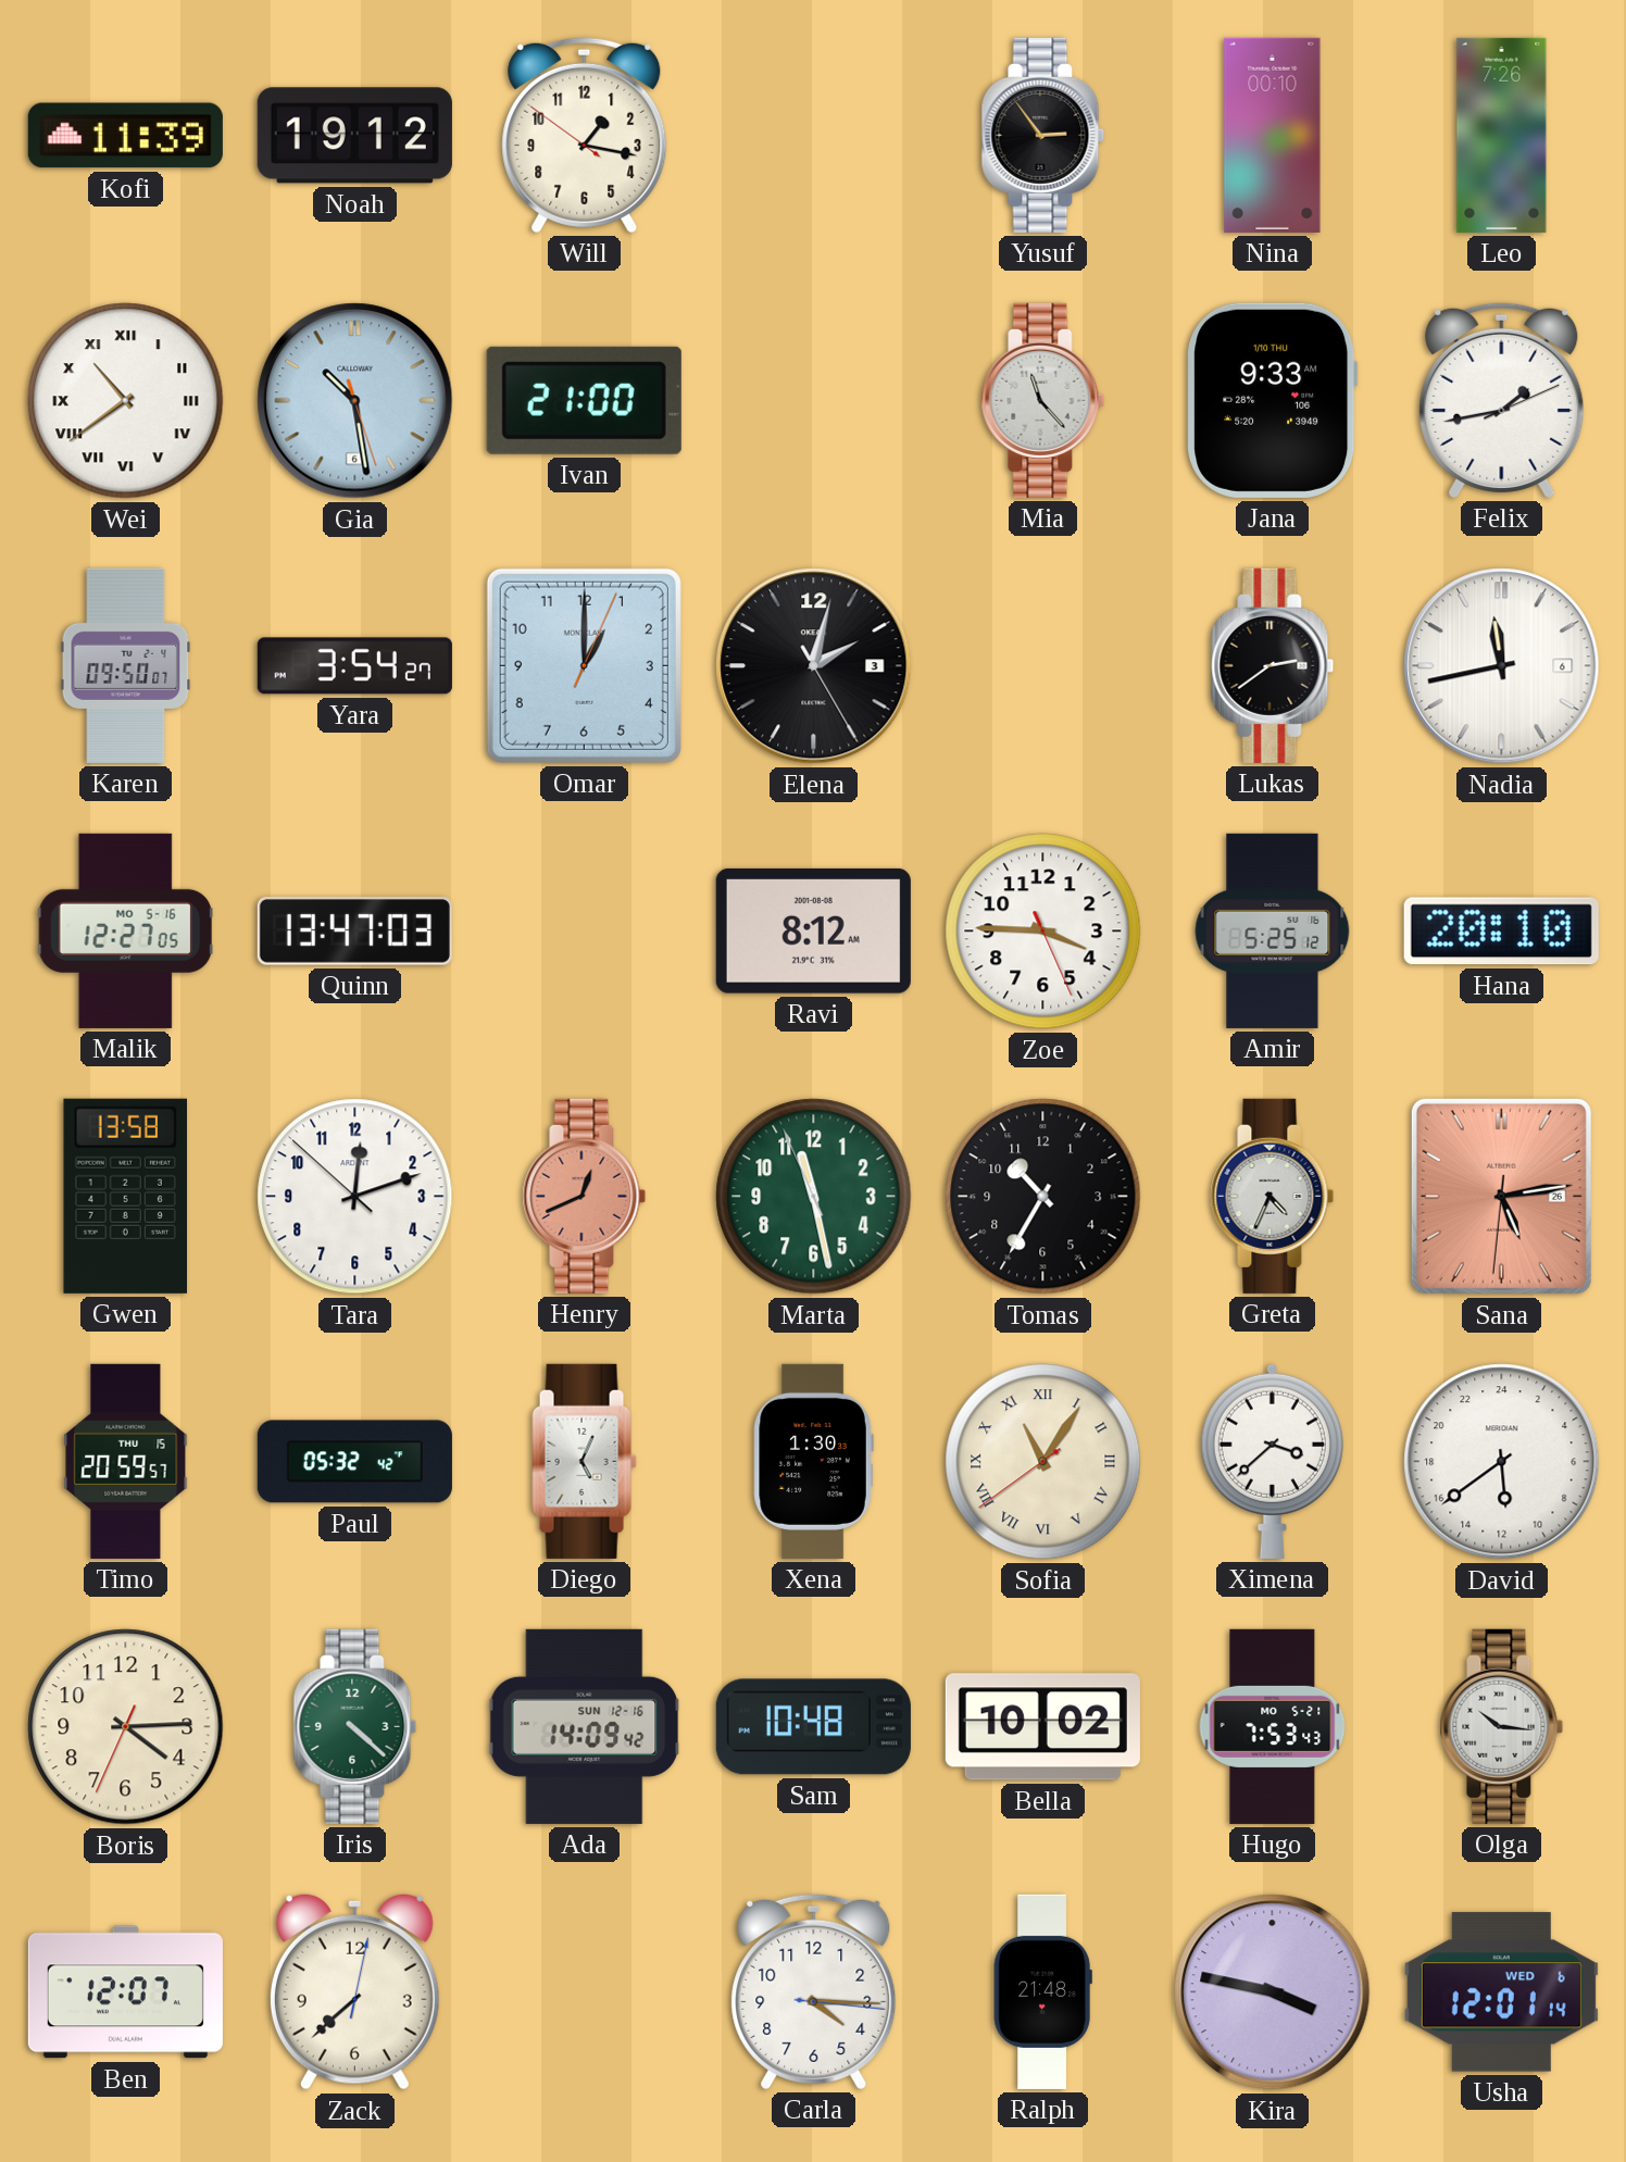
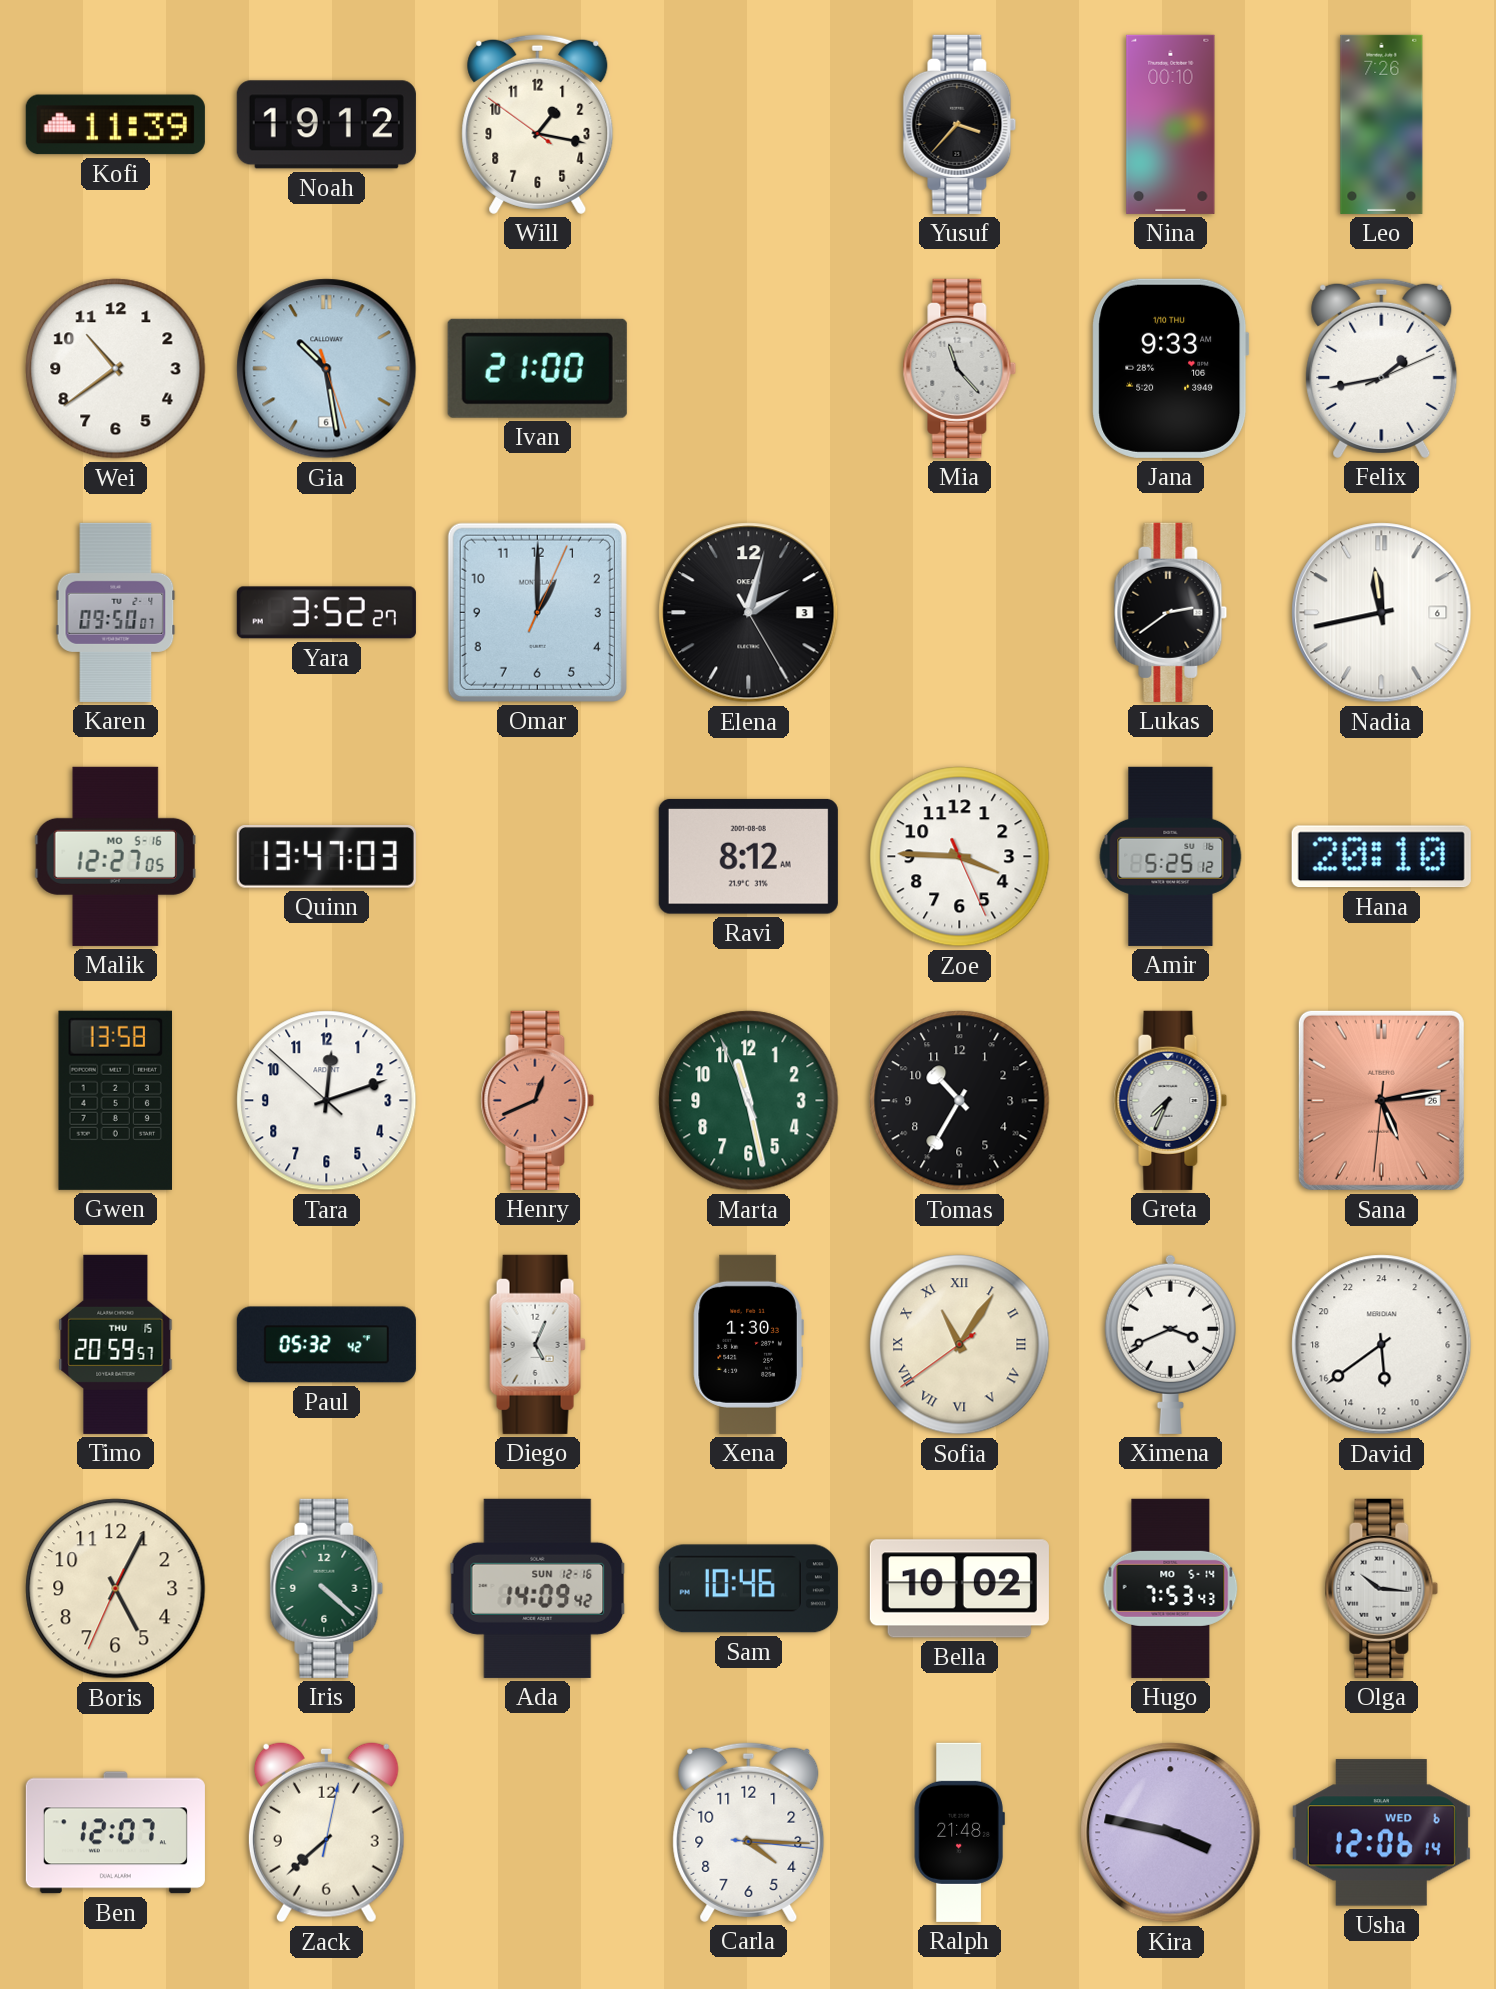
Yusuf: 2:54 -> 3:37 (960, 124)
Wei numerals: Roman -> Arabic (116, 369)
Yara: 3:54 -> 3:52 (326, 613)
Greta: 4:34 -> 7:34 (1171, 1100)
Ximena: 3:38 -> 3:41 (1170, 1344)
Boris: 4:14 -> 5:04 (116, 1589)
Sam: 10:48 -> 10:46 (748, 1589)
Hugo date: MO 5-21 -> MO 5-14 (1171, 1588)
Usha: 12:01 -> 12:06 (1381, 1833)
